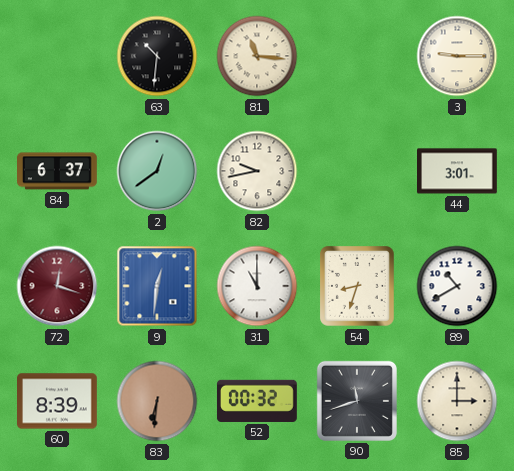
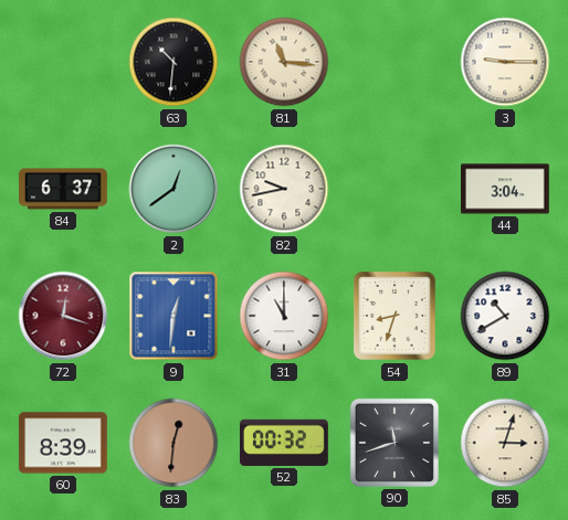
44: 3:01 -> 3:04 (506, 189)
83: 6:31 -> 12:31 (173, 443)
85: 3:00 -> 3:03 (505, 443)
